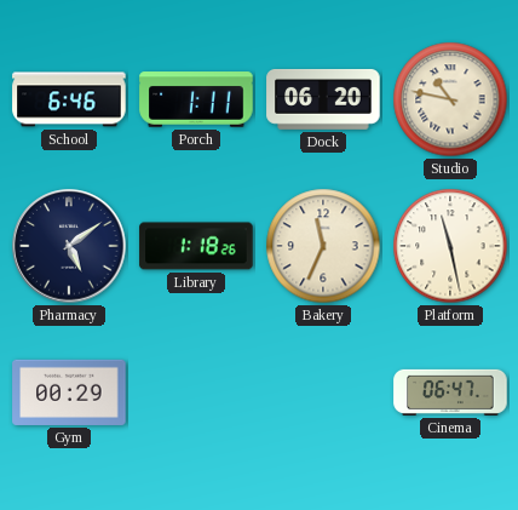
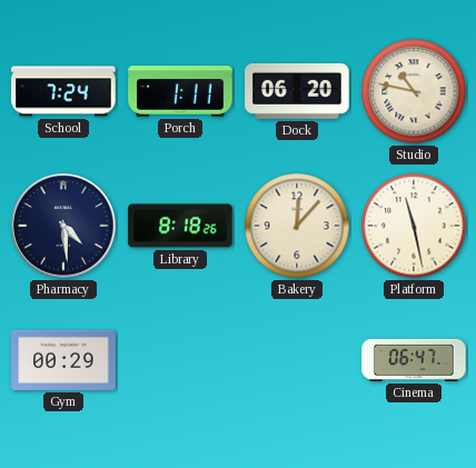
School: 6:46 -> 7:24 (63, 91)
Pharmacy: 5:09 -> 4:29 (63, 226)
Library: 1:18 -> 8:18 (180, 226)
Bakery: 11:34 -> 12:07 (297, 226)
